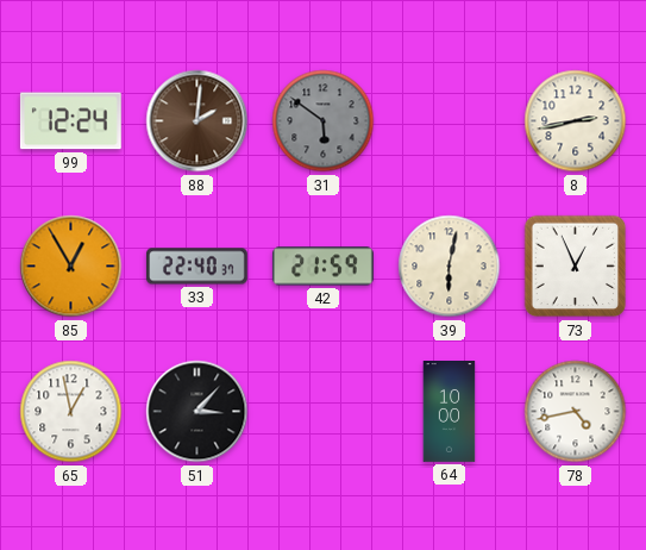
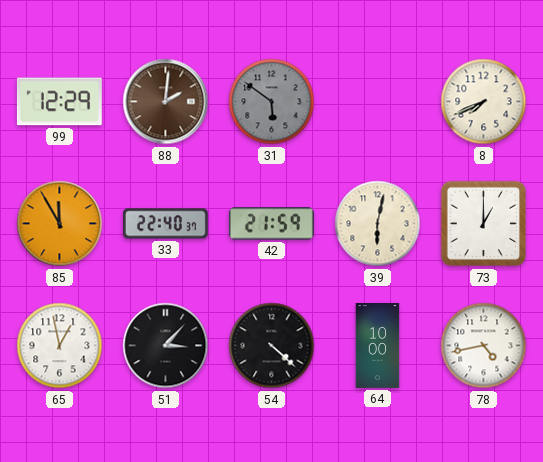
99: 12:24 -> 12:29 (59, 102)
8: 2:43 -> 7:41 (484, 102)
85: 12:55 -> 11:55 (60, 224)
73: 12:56 -> 1:00 (484, 224)
54: none -> 4:22 (272, 346)
